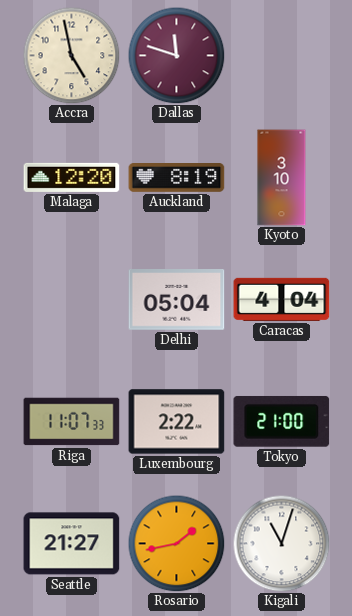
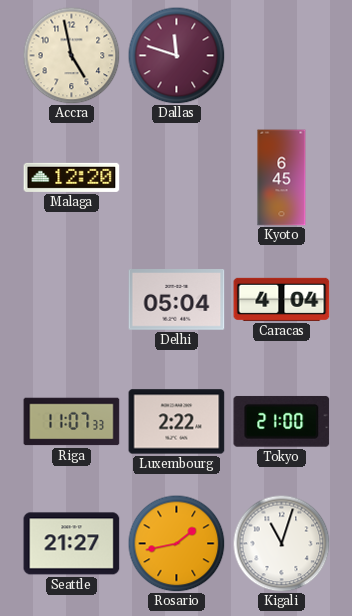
Auckland: 8:19 -> none (177, 178)
Kyoto: 3:10 -> 6:45 (282, 178)
